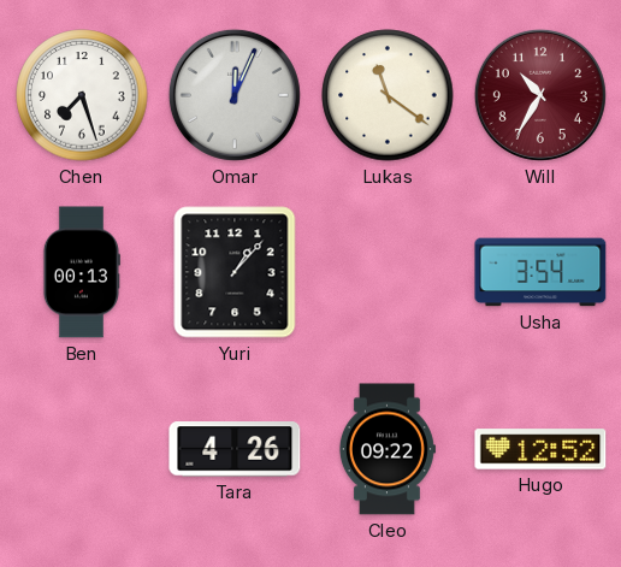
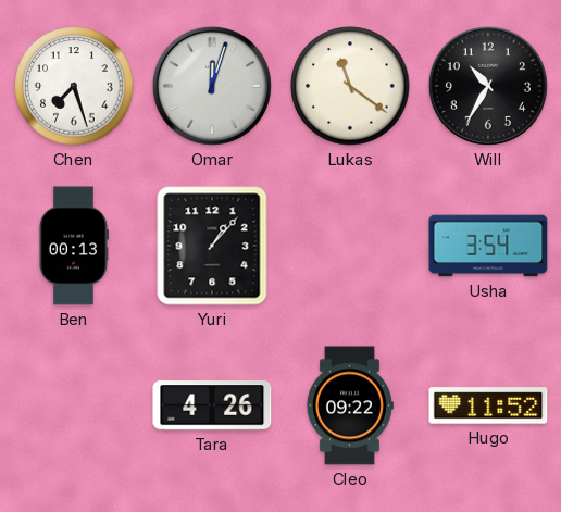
Omar: 12:04 -> 12:03 (212, 86)
Will dial: burgundy -> black (488, 86)
Hugo: 12:52 -> 11:52 (488, 405)
